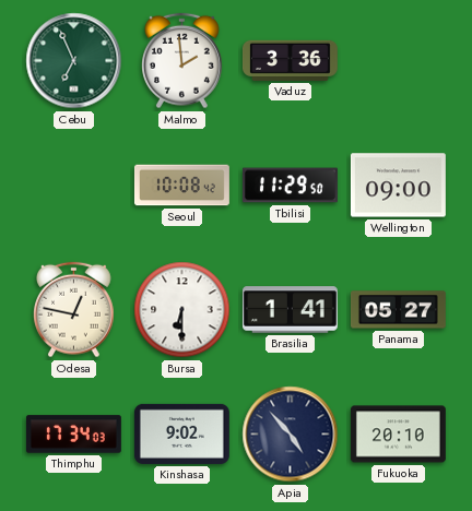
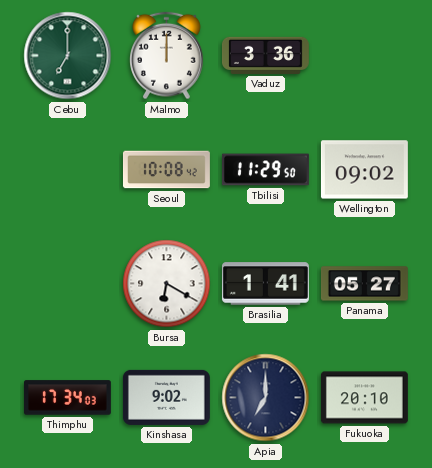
Cebu: 6:56 -> 7:00 (68, 56)
Malmo: 1:59 -> 12:00 (167, 56)
Wellington: 09:00 -> 09:02 (364, 170)
Odesa: 12:47 -> none (74, 310)
Bursa: 6:30 -> 6:20 (167, 284)
Apia: 4:53 -> 7:00 (266, 398)
